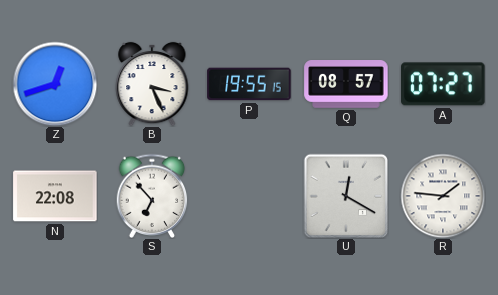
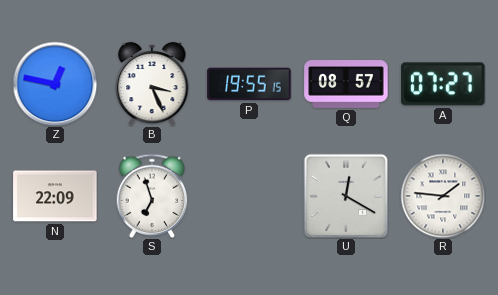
Z: 12:42 -> 12:47 (55, 84)
N: 22:08 -> 22:09 (55, 196)
S: 6:53 -> 6:57 (152, 195)
